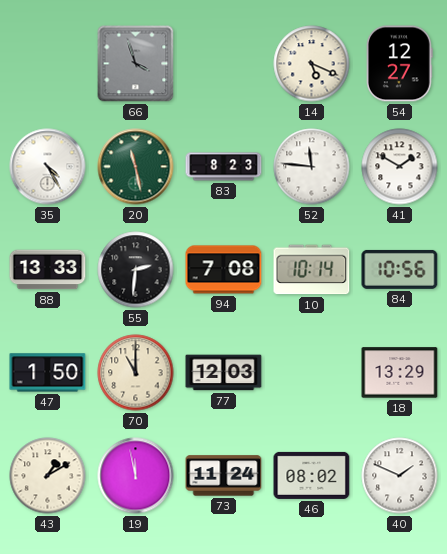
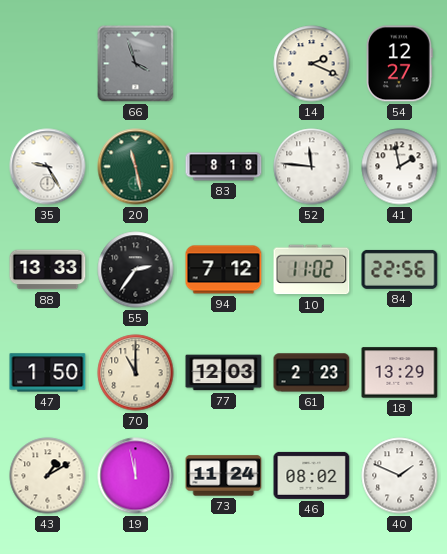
14: 5:19 -> 2:19 (312, 64)
35: 4:25 -> 9:25 (48, 167)
83: 8:23 -> 8:18 (224, 167)
41: 1:50 -> 1:58 (400, 167)
55: 2:31 -> 2:36 (136, 270)
94: 7:08 -> 7:12 (224, 270)
10: 10:14 -> 11:02 (312, 270)
84: 10:56 -> 22:56 (400, 269)
61: none -> 2:23 (312, 373)
